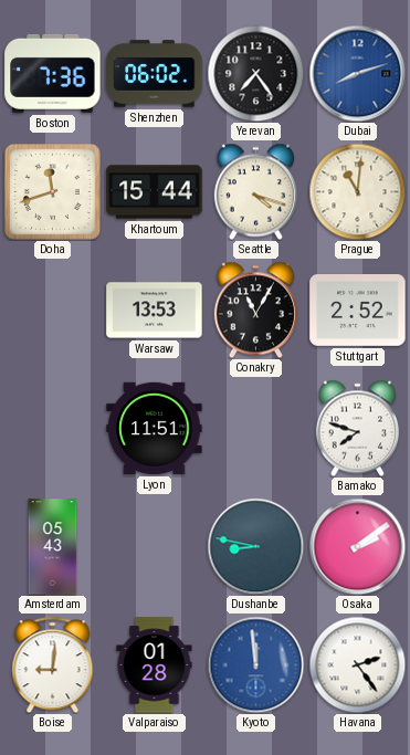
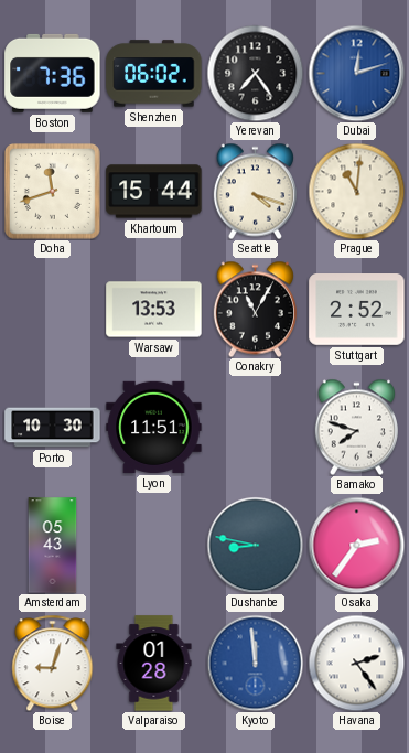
Dubai: 8:12 -> 12:12 (356, 73)
Porto: none -> 10:30 (53, 428)
Osaka: 2:09 -> 2:36 (356, 545)
Boise: 9:01 -> 9:03 (53, 663)
